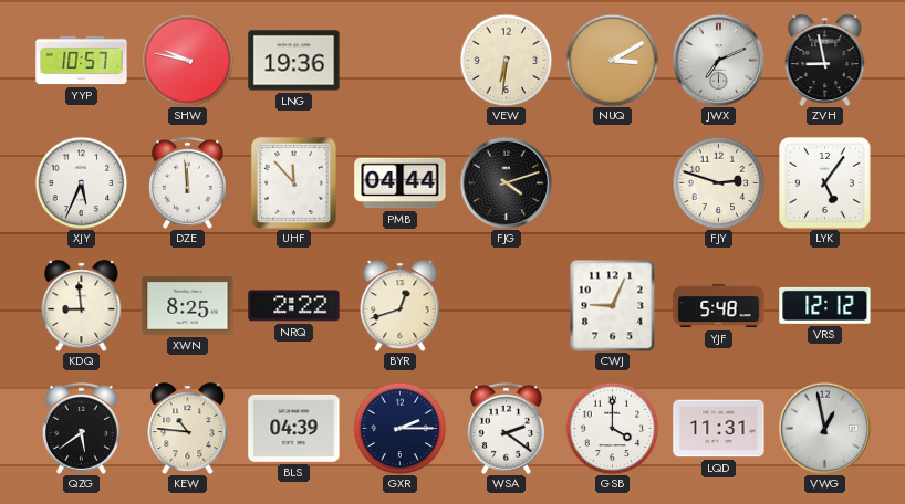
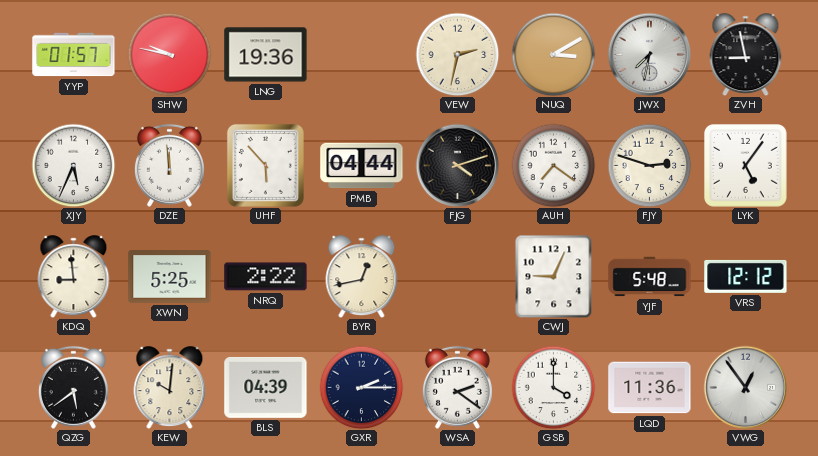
YYP: 10:57 -> 01:57 (74, 55)
VEW: 6:31 -> 2:32 (457, 54)
JWX: 7:11 -> 7:32 (649, 54)
UHF: 11:53 -> 5:53 (265, 165)
AUH: none -> 7:21 (553, 165)
XWN: 8:25 -> 5:25 (170, 277)
BYR: 12:42 -> 12:43 (362, 277)
KEW: 10:46 -> 10:01 (170, 388)
LQD: 11:31 -> 11:36 (650, 388)
VWG: 12:58 -> 12:54 (745, 387)
